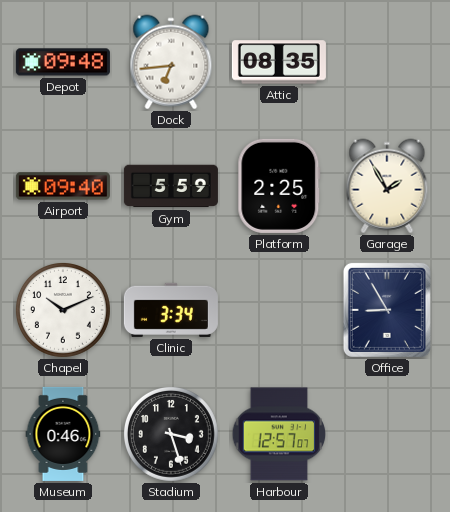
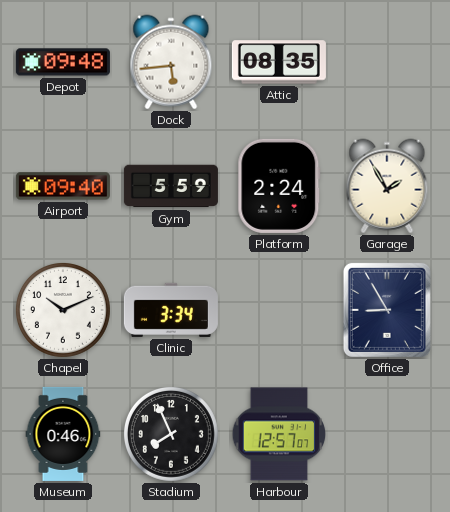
Dock: 6:44 -> 5:44 (171, 62)
Platform: 2:25 -> 2:24 (279, 186)
Stadium: 3:27 -> 7:56 (171, 434)
